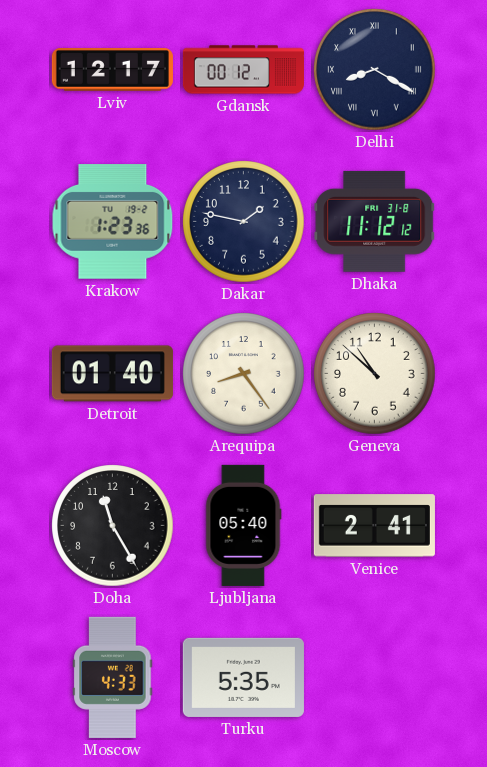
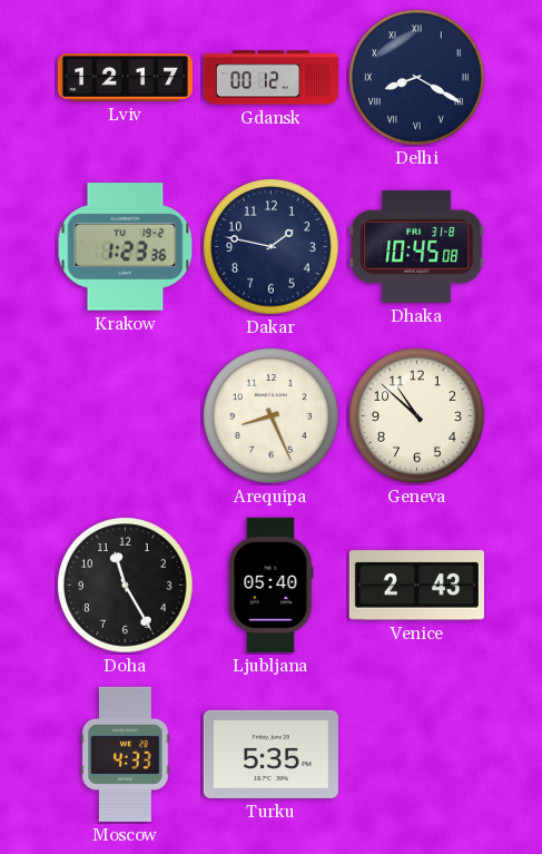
Dhaka: 11:12 -> 10:45 (417, 246)
Detroit: 01:40 -> none (112, 374)
Arequipa: 8:24 -> 8:26 (272, 416)
Venice: 2:41 -> 2:43 (416, 586)
